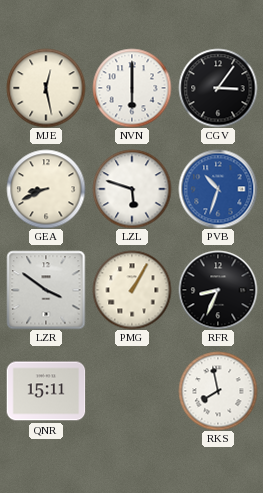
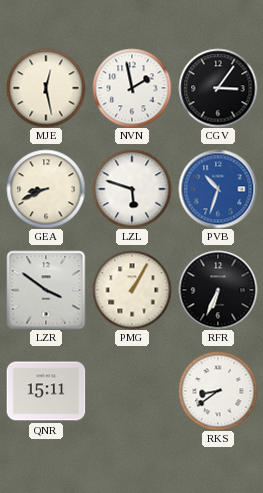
NVN: 6:00 -> 1:58 (132, 88)
RFR: 8:34 -> 6:34 (218, 290)
RKS: 7:58 -> 8:39 (218, 391)
